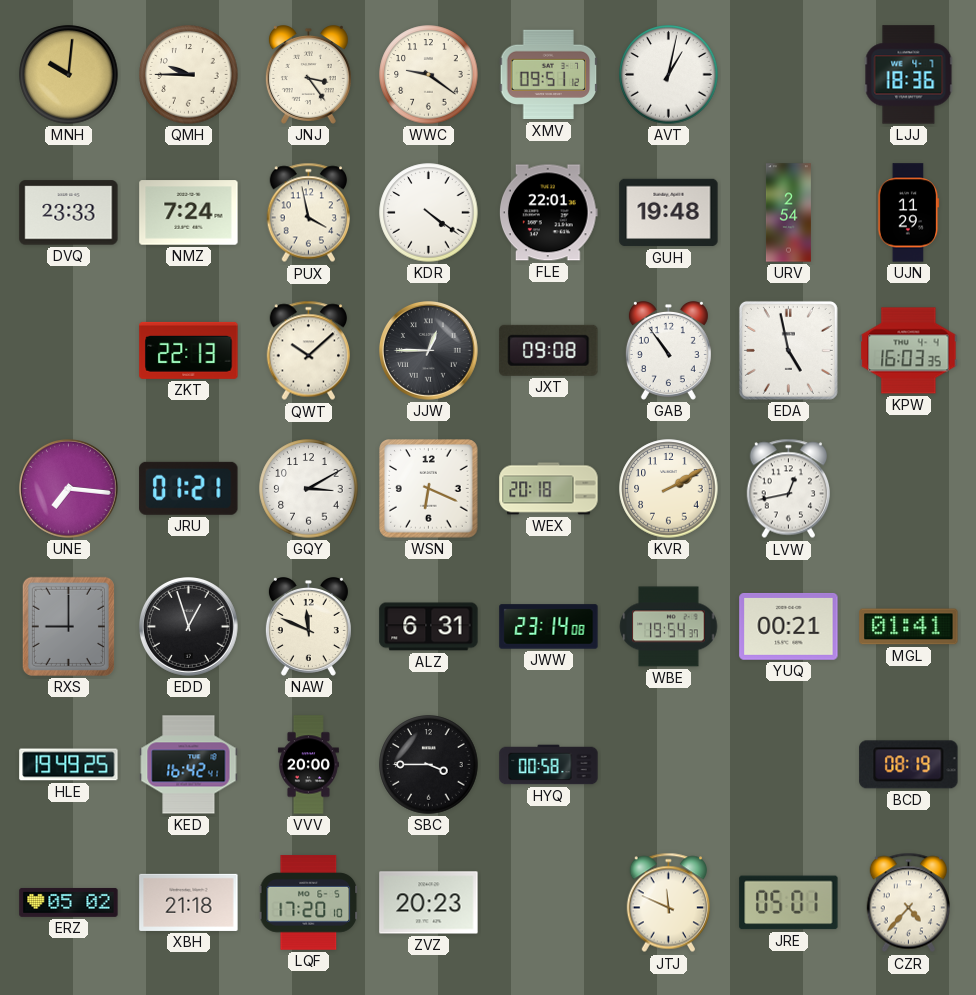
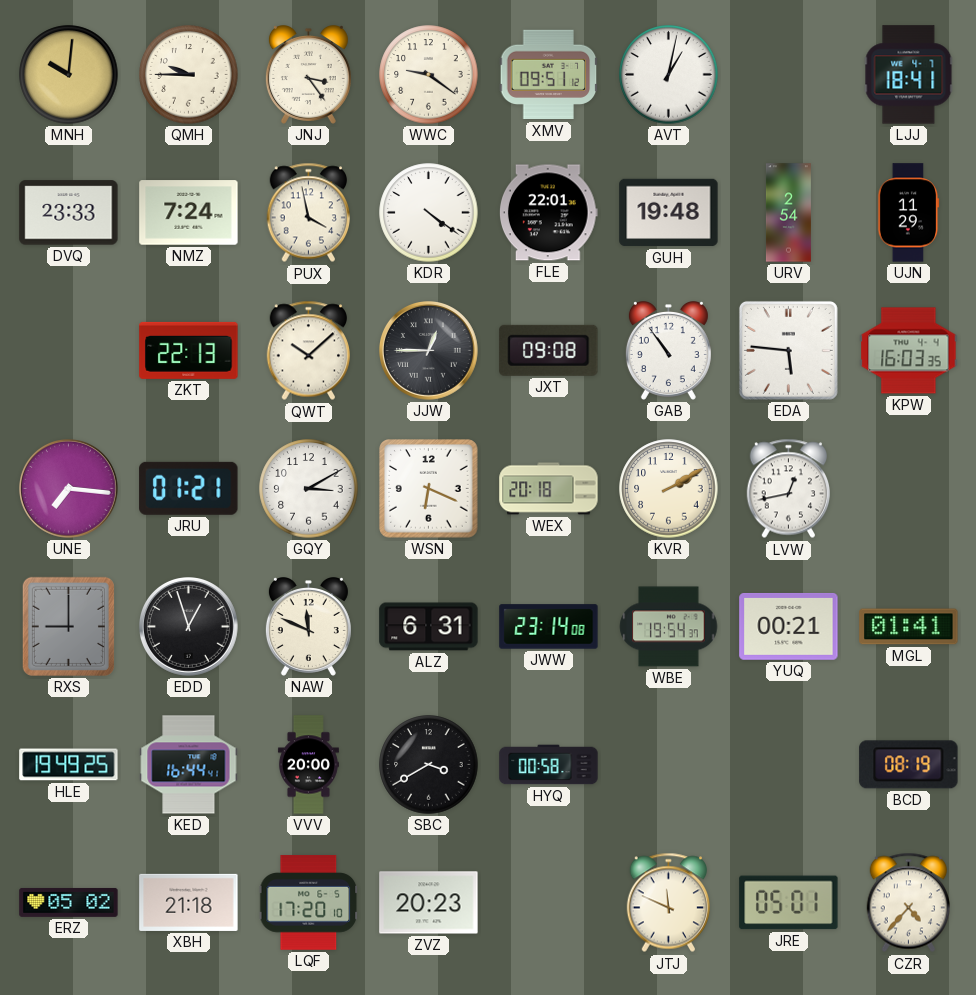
LJJ: 18:36 -> 18:41 (909, 75)
EDA: 4:58 -> 5:46 (788, 350)
KED: 16:42 -> 16:44 (189, 765)
SBC: 3:45 -> 3:40 (429, 765)
